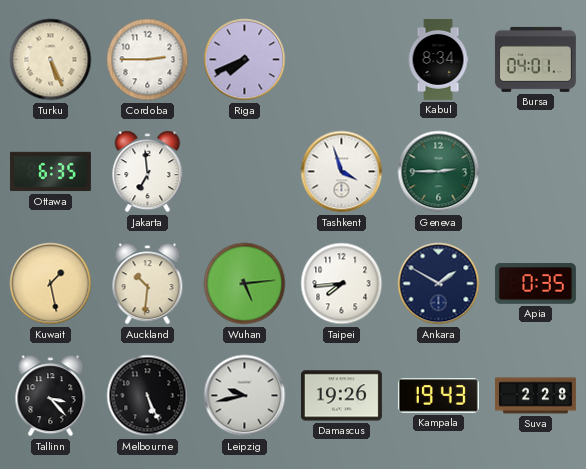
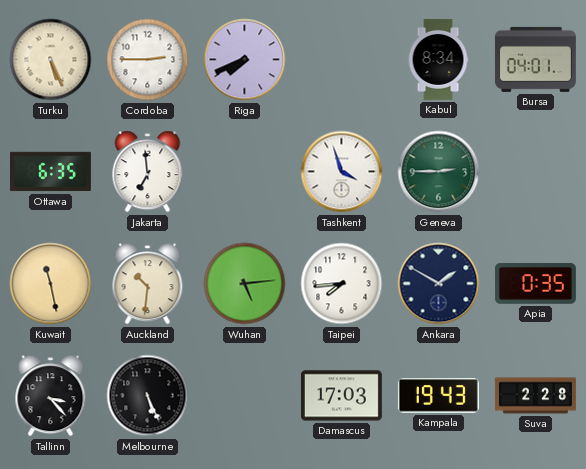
Kuwait: 1:28 -> 11:28 (51, 284)
Leipzig: 9:43 -> none (245, 396)
Damascus: 19:26 -> 17:03 (341, 396)
